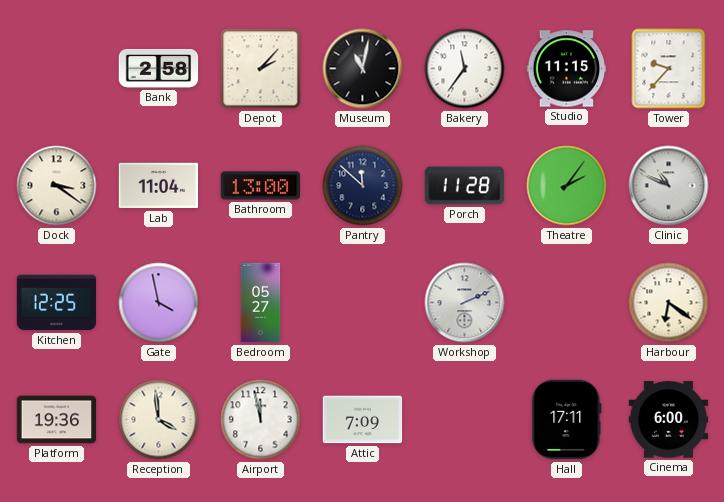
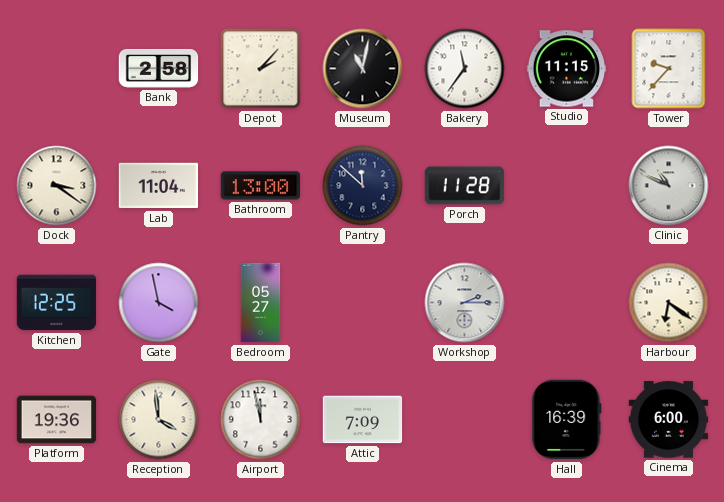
Theatre: 2:06 -> none (567, 186)
Workshop: 2:11 -> 2:15 (465, 303)
Hall: 17:11 -> 16:39 (567, 420)
